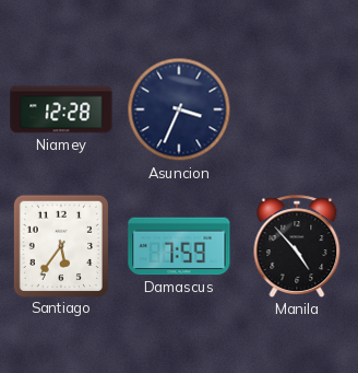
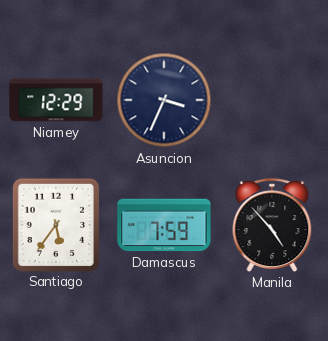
Niamey: 12:28 -> 12:29 (56, 100)
